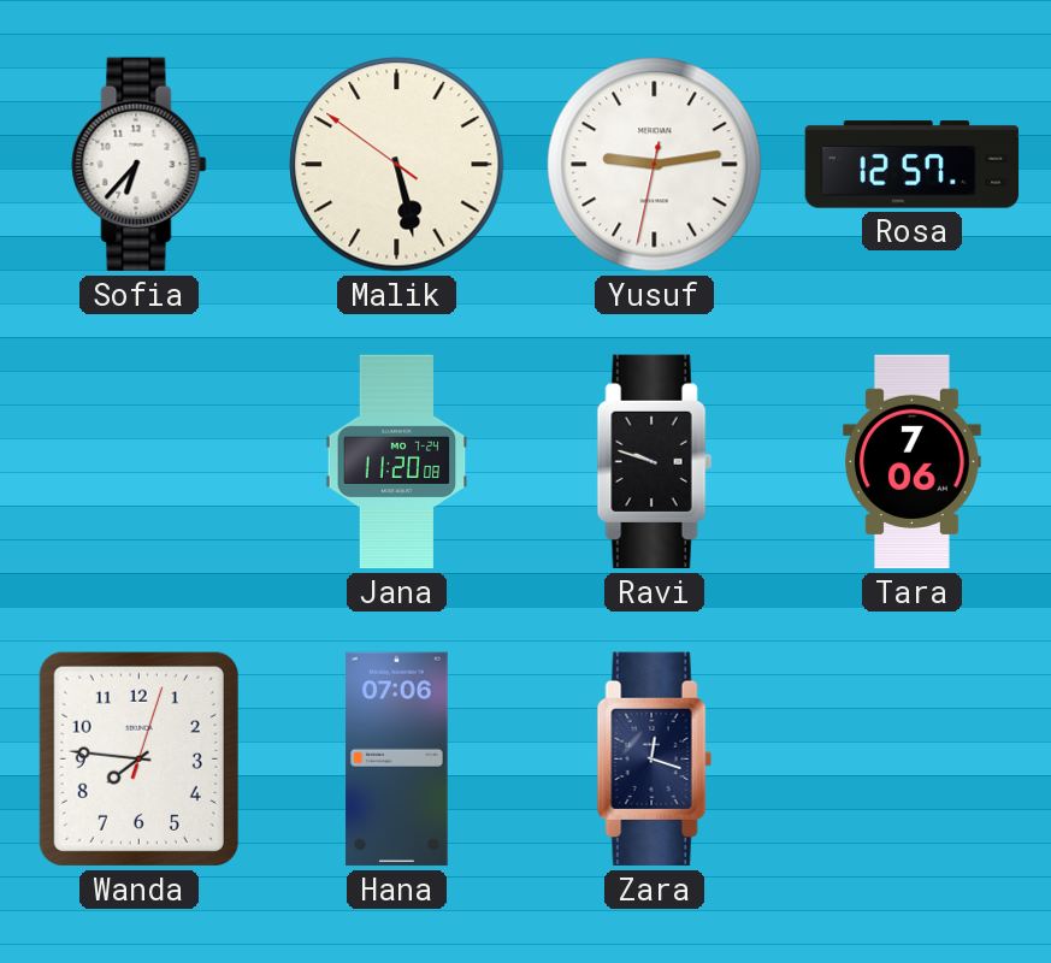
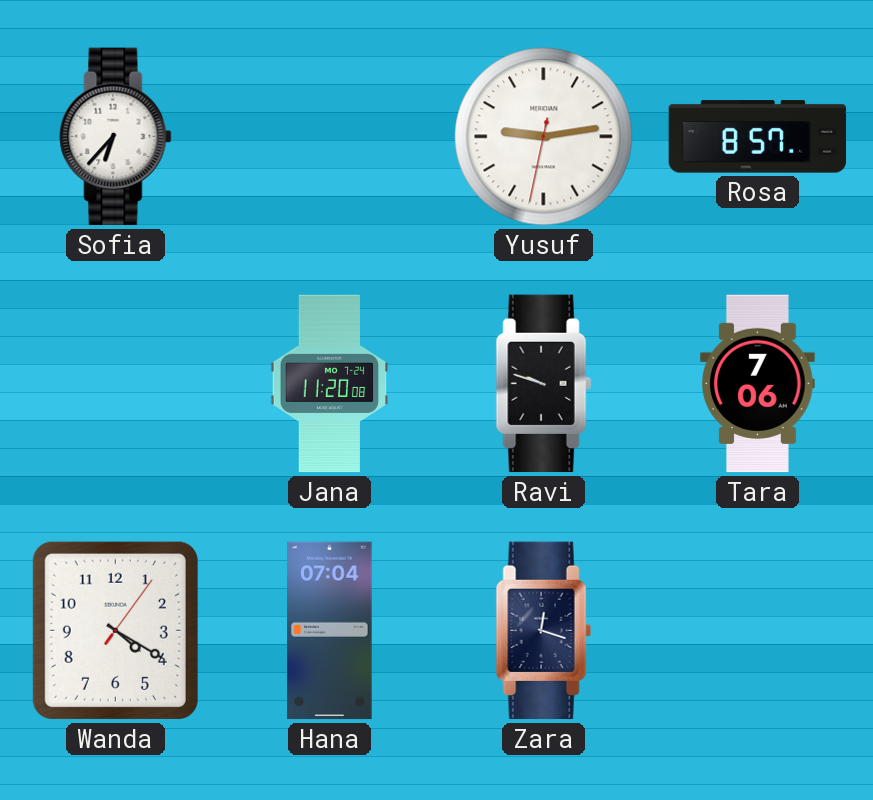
Malik: 5:27 -> none (397, 165)
Rosa: 12:57 -> 8:57 (758, 137)
Wanda: 7:46 -> 4:20 (115, 630)
Hana: 07:06 -> 07:04 (330, 631)
